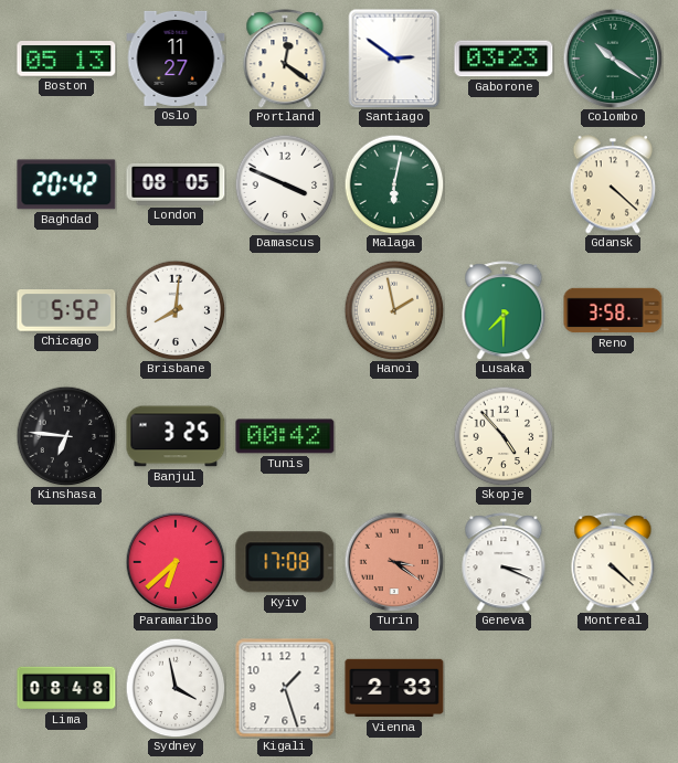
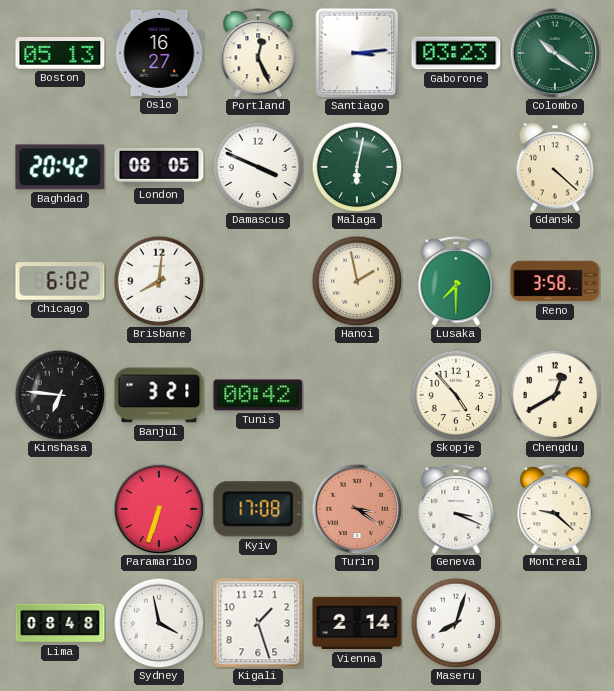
Oslo: 11:27 -> 16:27 (159, 53)
Portland: 12:21 -> 12:26 (258, 53)
Santiago: 2:51 -> 3:14 (357, 53)
Chicago: 5:52 -> 6:02 (60, 281)
Banjul: 3:25 -> 3:21 (159, 395)
Chengdu: none -> 12:40 (555, 395)
Paramaribo: 6:38 -> 6:33 (159, 509)
Montreal: 4:22 -> 9:22 (555, 509)
Vienna: 2:33 -> 2:14 (357, 623)
Maseru: none -> 8:03 (456, 623)
